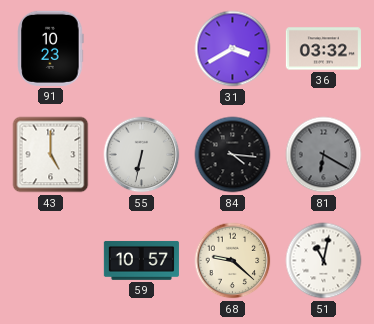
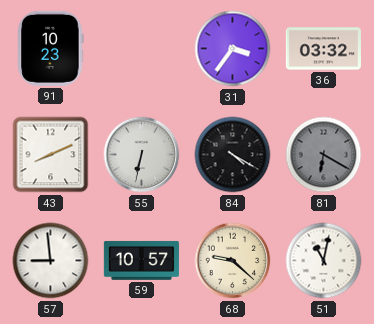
31: 3:40 -> 3:36 (233, 49)
43: 5:00 -> 8:11 (51, 155)
84: 4:16 -> 4:20 (233, 155)
57: none -> 8:59 (51, 261)
